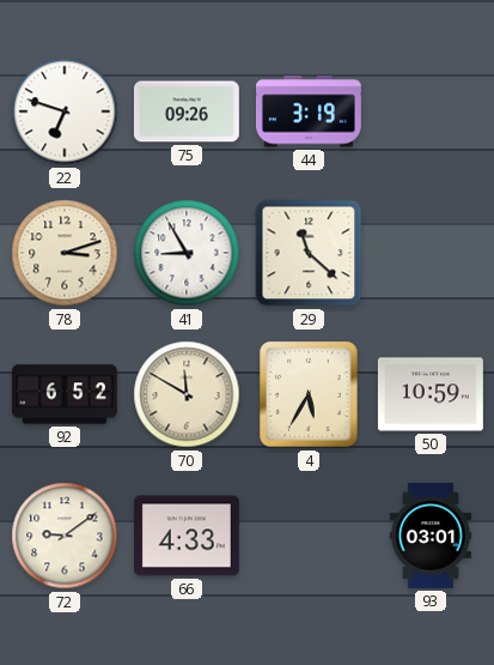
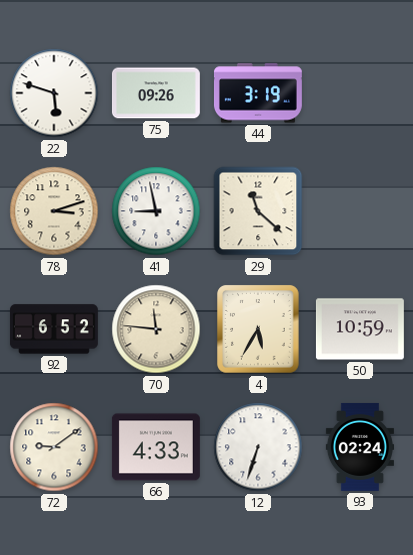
22: 6:48 -> 5:48 (54, 93)
41: 8:55 -> 8:58 (156, 211)
70: 11:50 -> 11:46 (156, 329)
12: none -> 6:33 (258, 447)
93: 03:01 -> 02:24 (360, 447)
